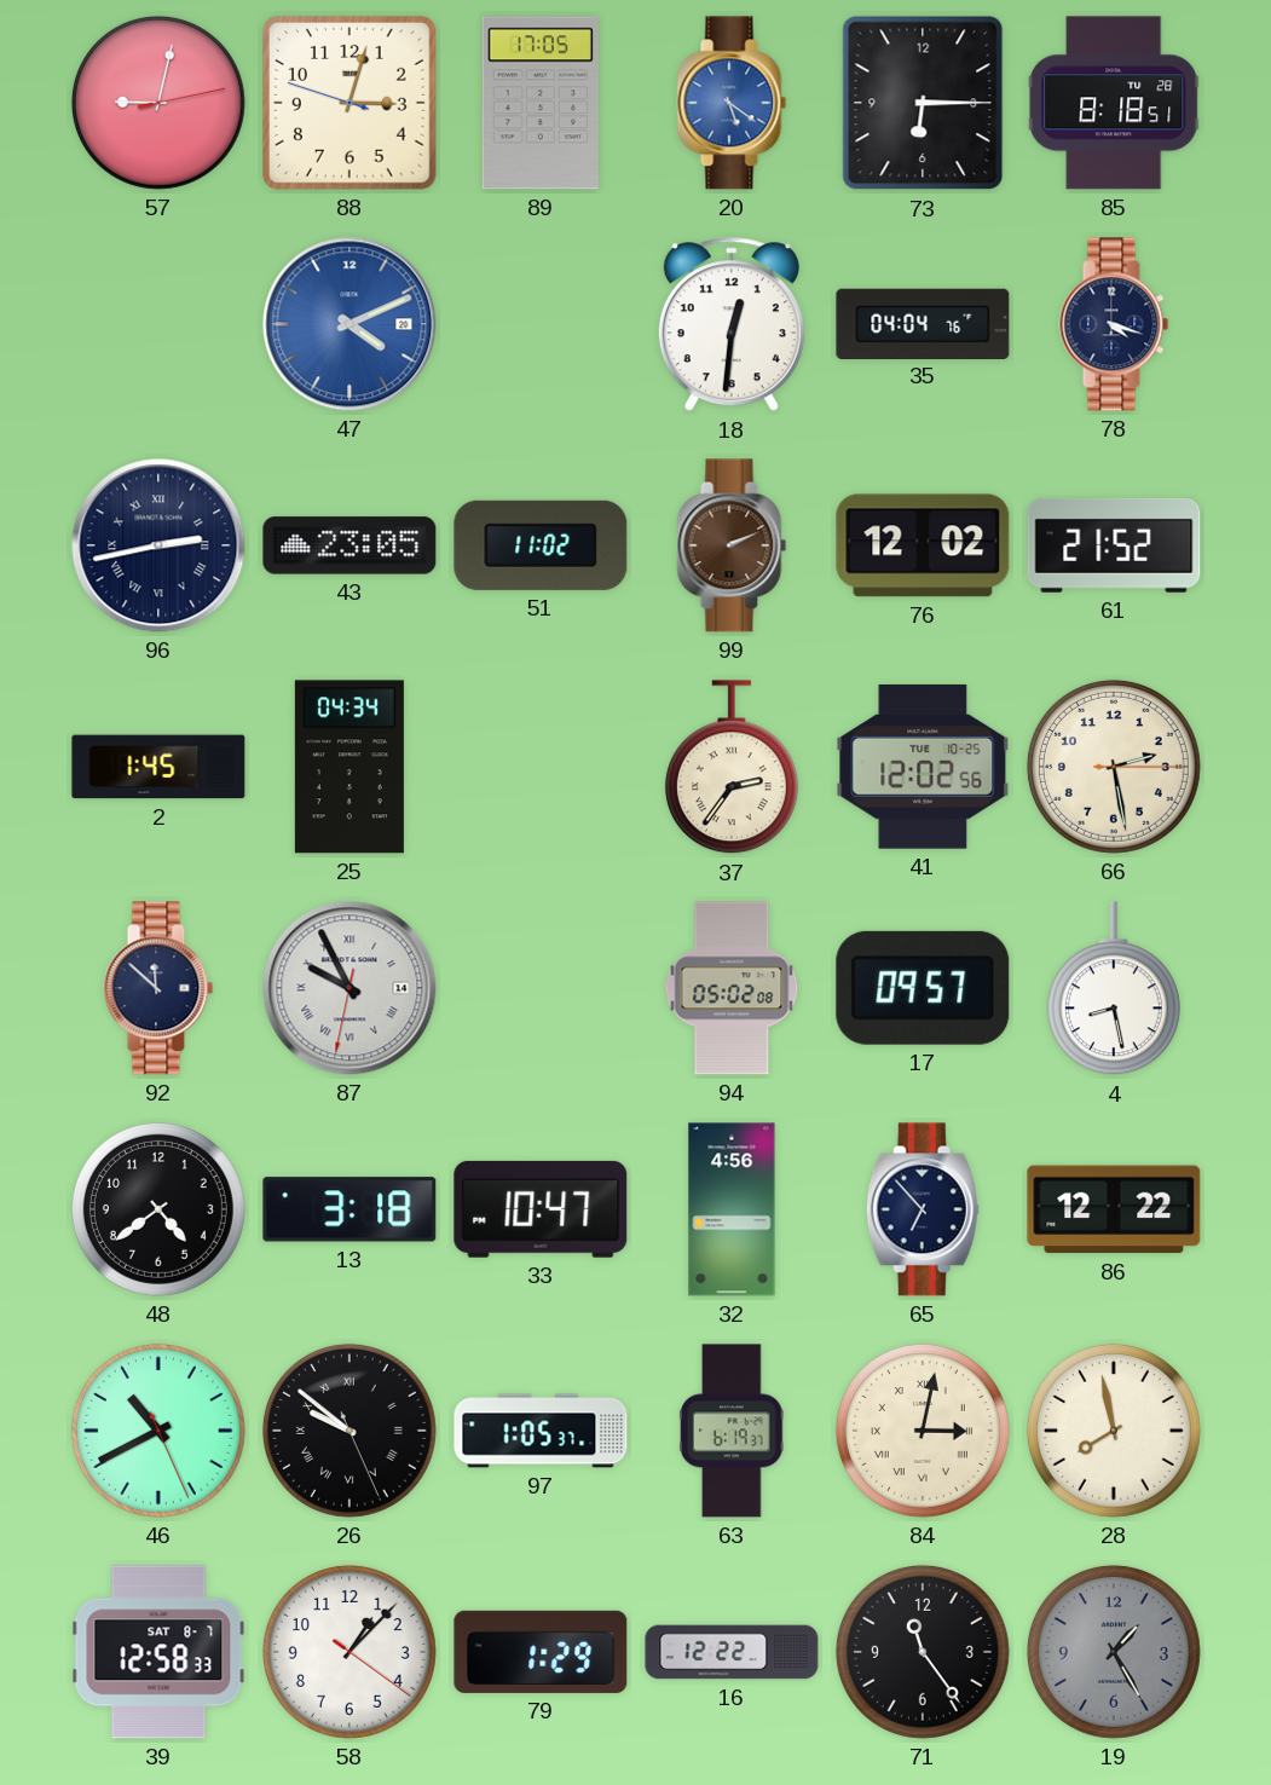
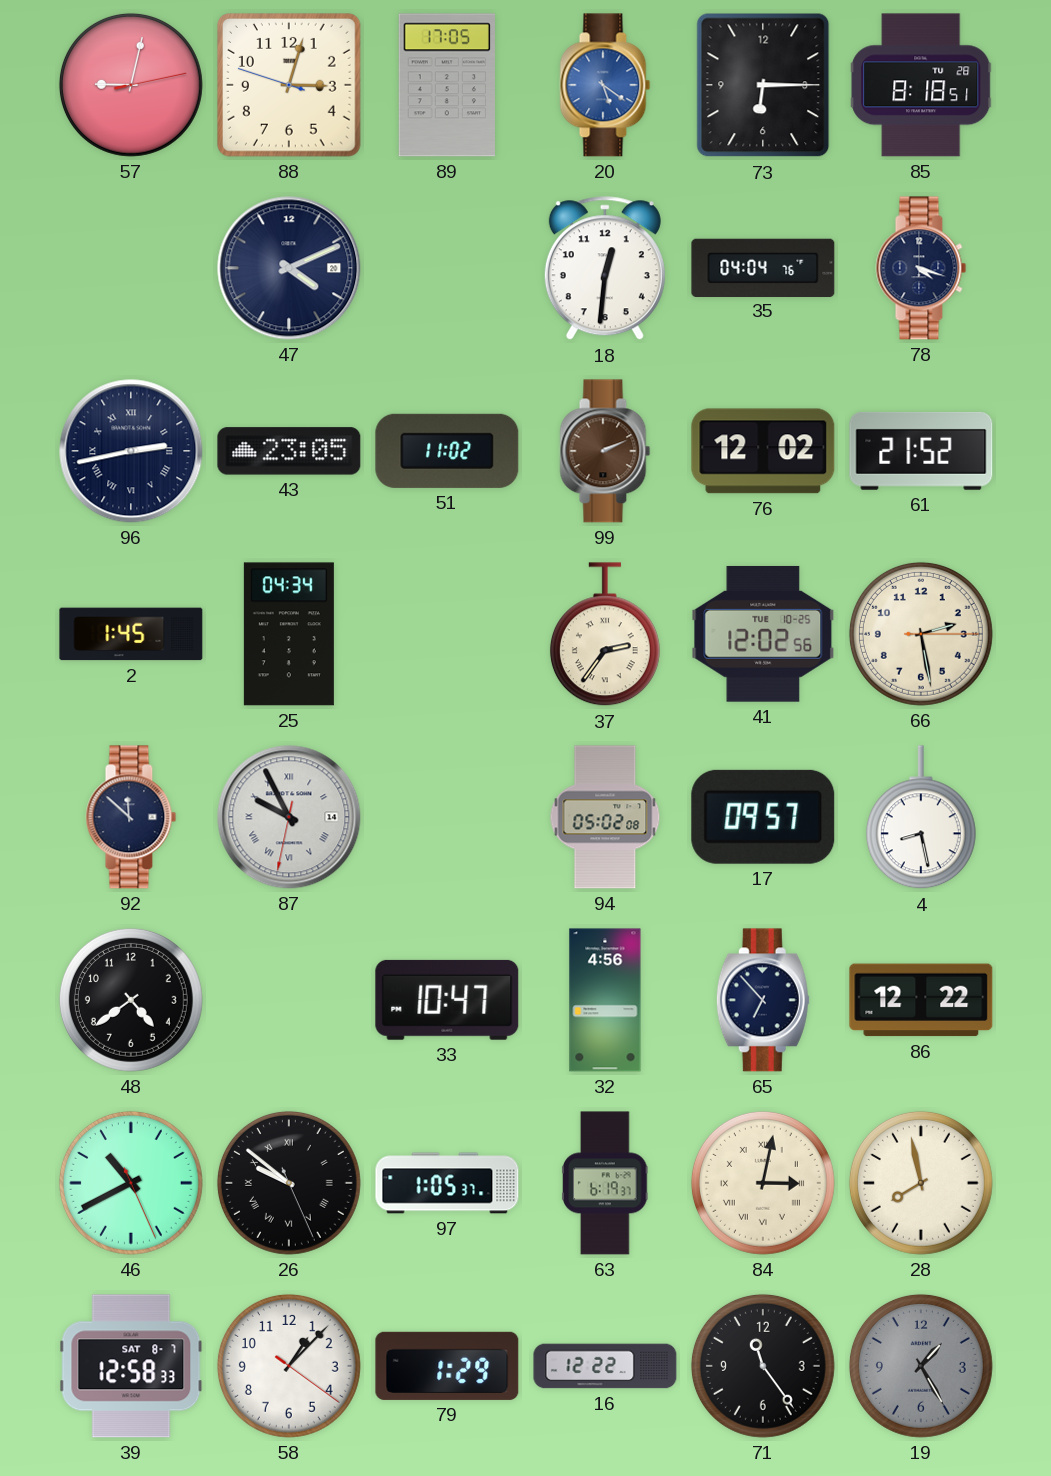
47 dial: blue -> navy (289, 268)
13: 3:18 -> none (349, 1209)
